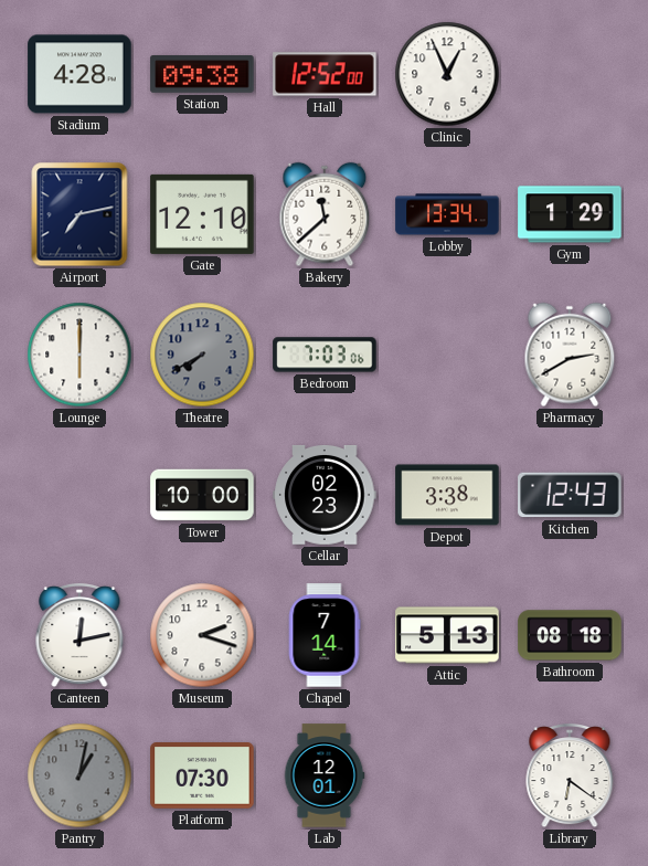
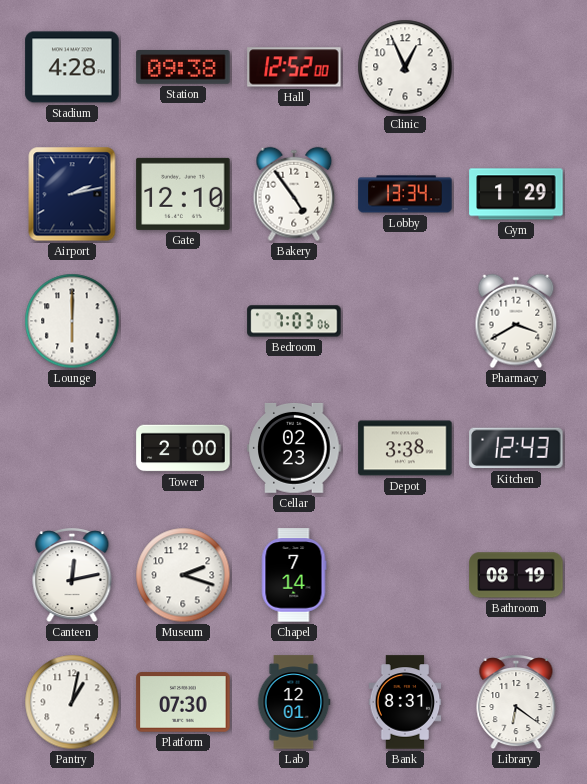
Airport: 7:13 -> 2:13 (72, 194)
Bakery: 11:38 -> 4:54 (294, 194)
Theatre: 7:40 -> none (202, 355)
Pharmacy: 2:40 -> 3:40 (516, 321)
Tower: 10:00 -> 2:00 (183, 448)
Attic: 5:13 -> none (447, 635)
Bathroom: 08:18 -> 08:19 (516, 575)
Pantry dial: grey -> white (72, 702)
Bank: none -> 8:31 (405, 702)
